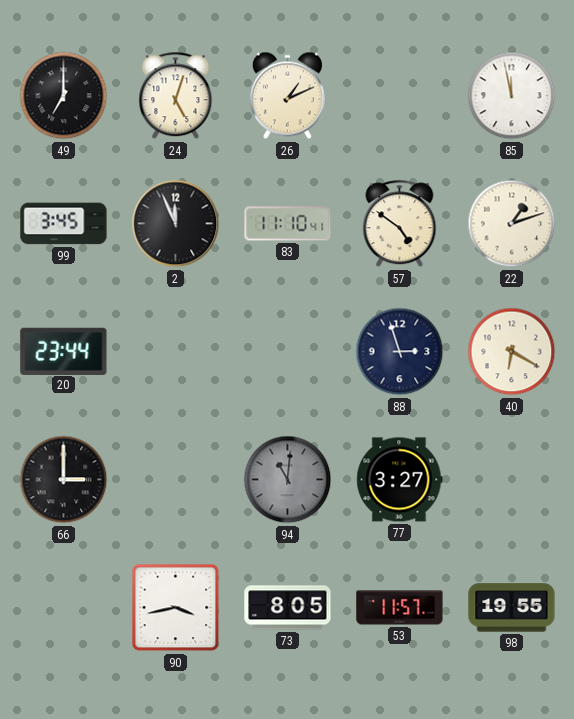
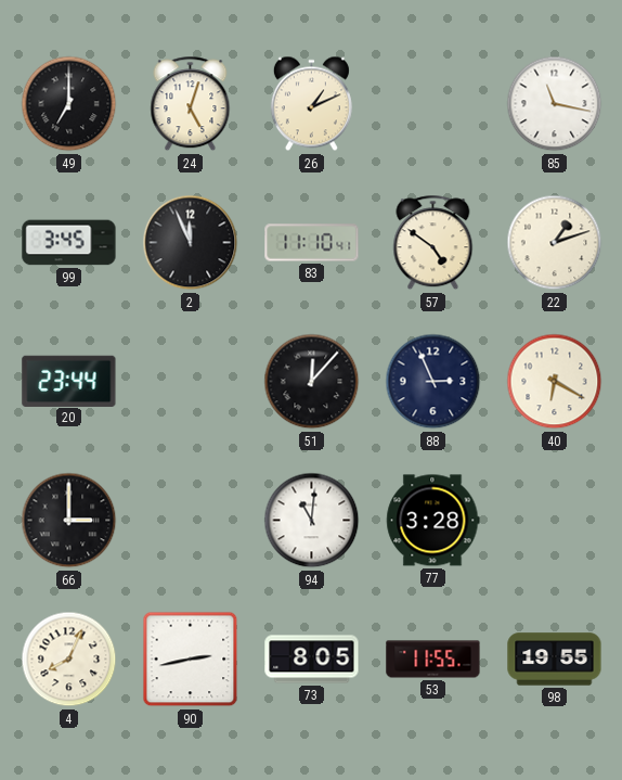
85: 11:58 -> 11:17 (555, 104)
51: none -> 12:07 (312, 382)
88: 2:57 -> 2:56 (433, 382)
94 dial: grey -> white (312, 521)
77: 3:27 -> 3:28 (433, 521)
4: none -> 8:04 (69, 660)
90: 3:43 -> 2:43 (191, 660)
53: 11:57 -> 11:55 (433, 660)
